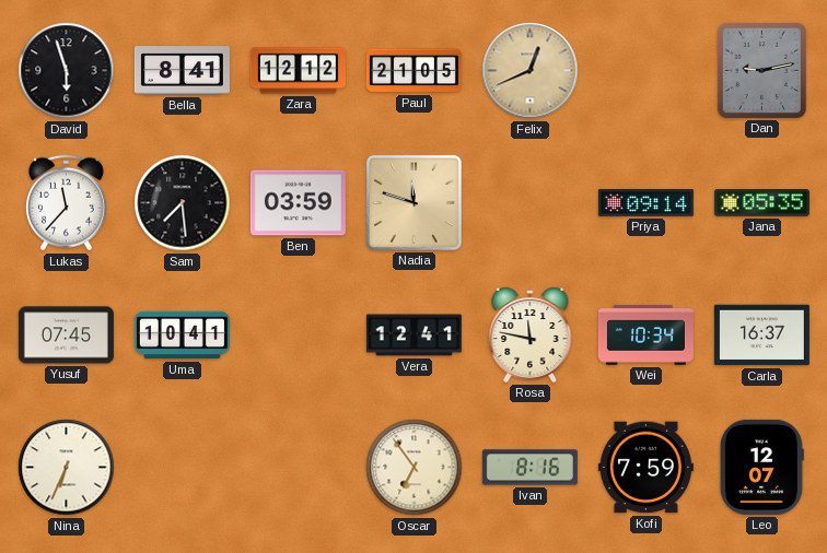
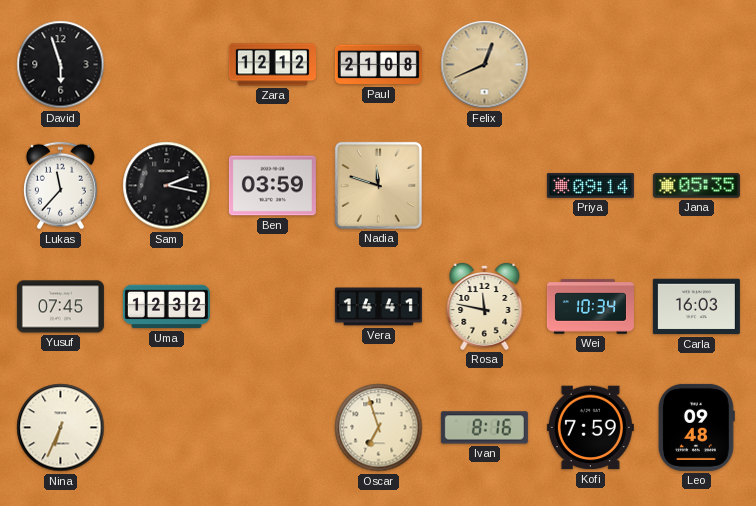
Bella: 8:41 -> none (182, 71)
Paul: 21:05 -> 21:08 (378, 65)
Dan: 9:13 -> none (761, 70)
Sam: 7:29 -> 2:17 (167, 186)
Uma: 10:41 -> 12:32 (166, 307)
Vera: 12:41 -> 14:41 (378, 307)
Carla: 16:37 -> 16:03 (696, 307)
Oscar: 6:54 -> 6:57 (379, 428)
Leo: 12:07 -> 09:48 (696, 427)
